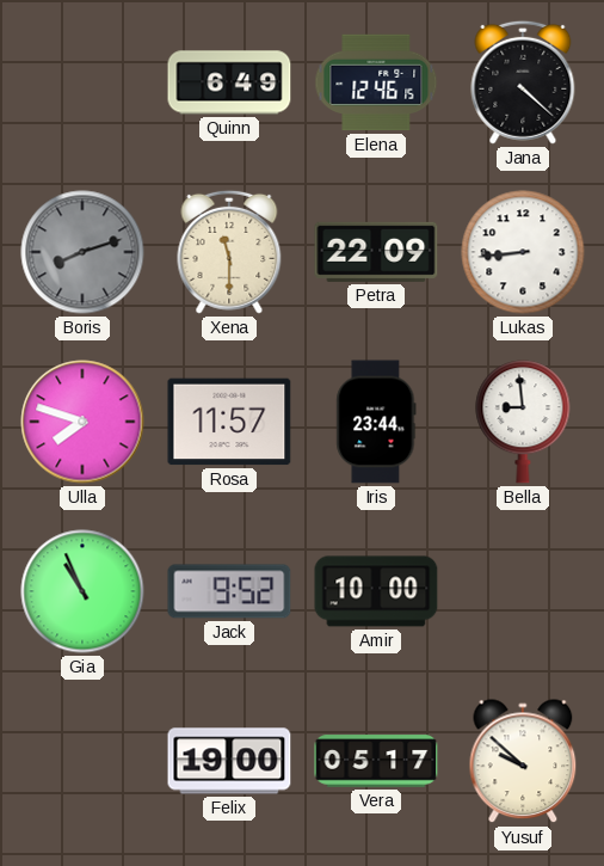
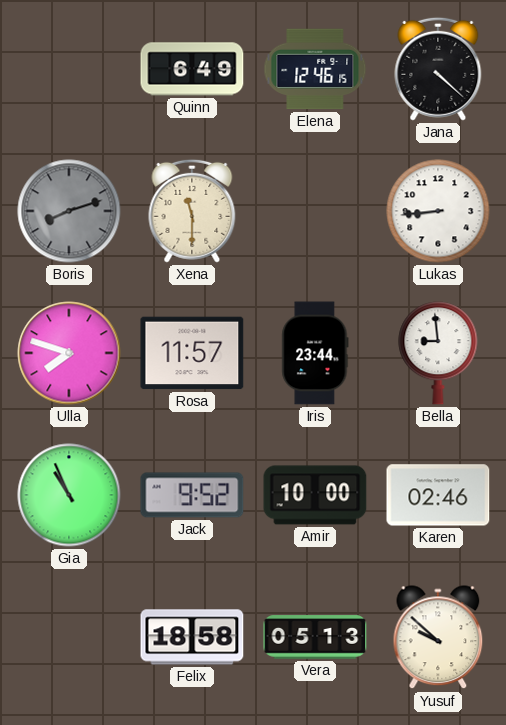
Petra: 22:09 -> none (376, 252)
Karen: none -> 02:46 (438, 495)
Felix: 19:00 -> 18:58 (192, 637)
Vera: 05:17 -> 05:13 (315, 637)
